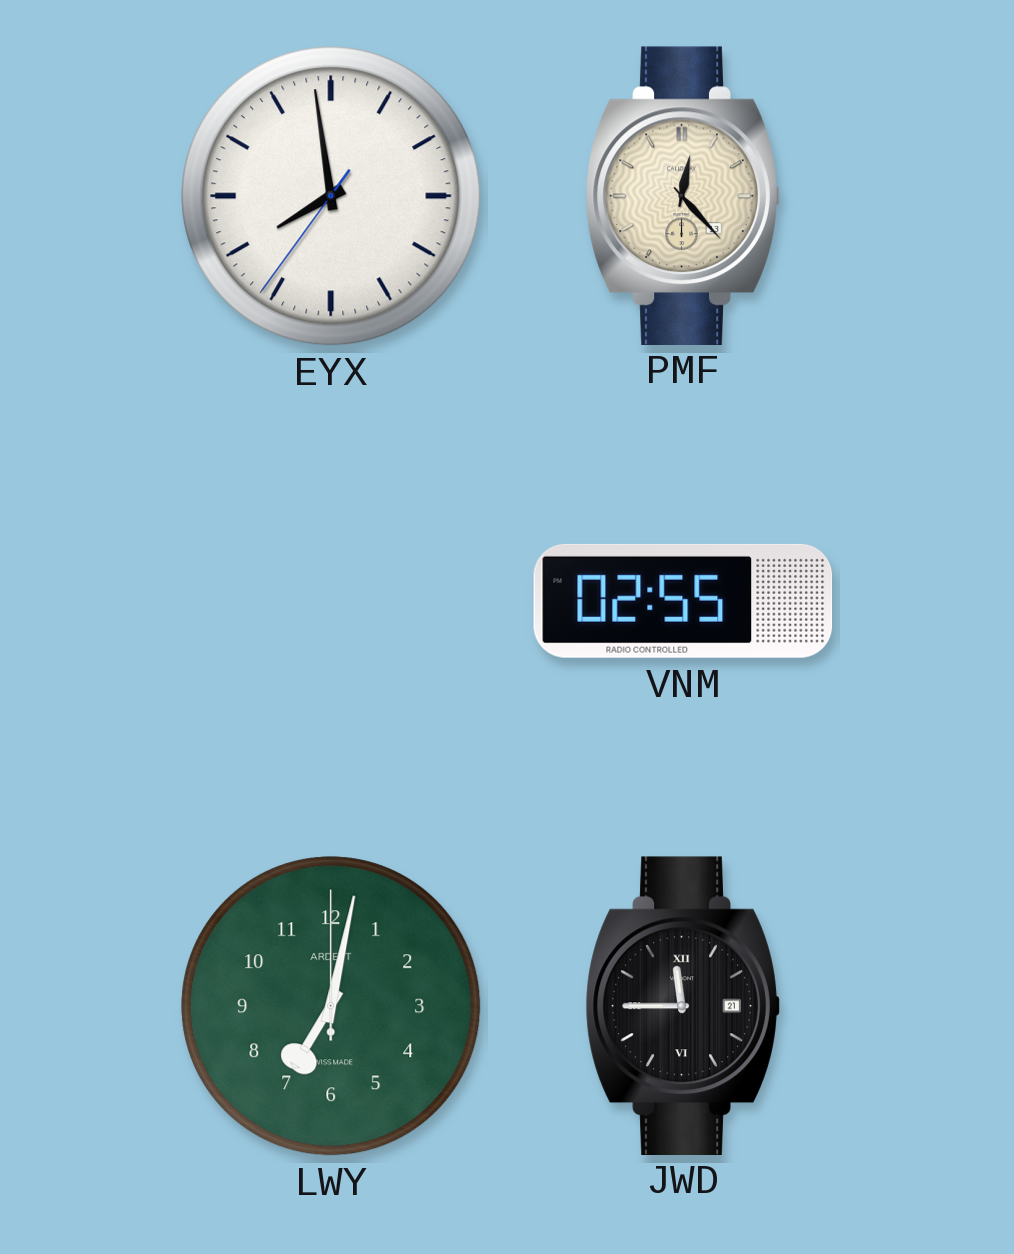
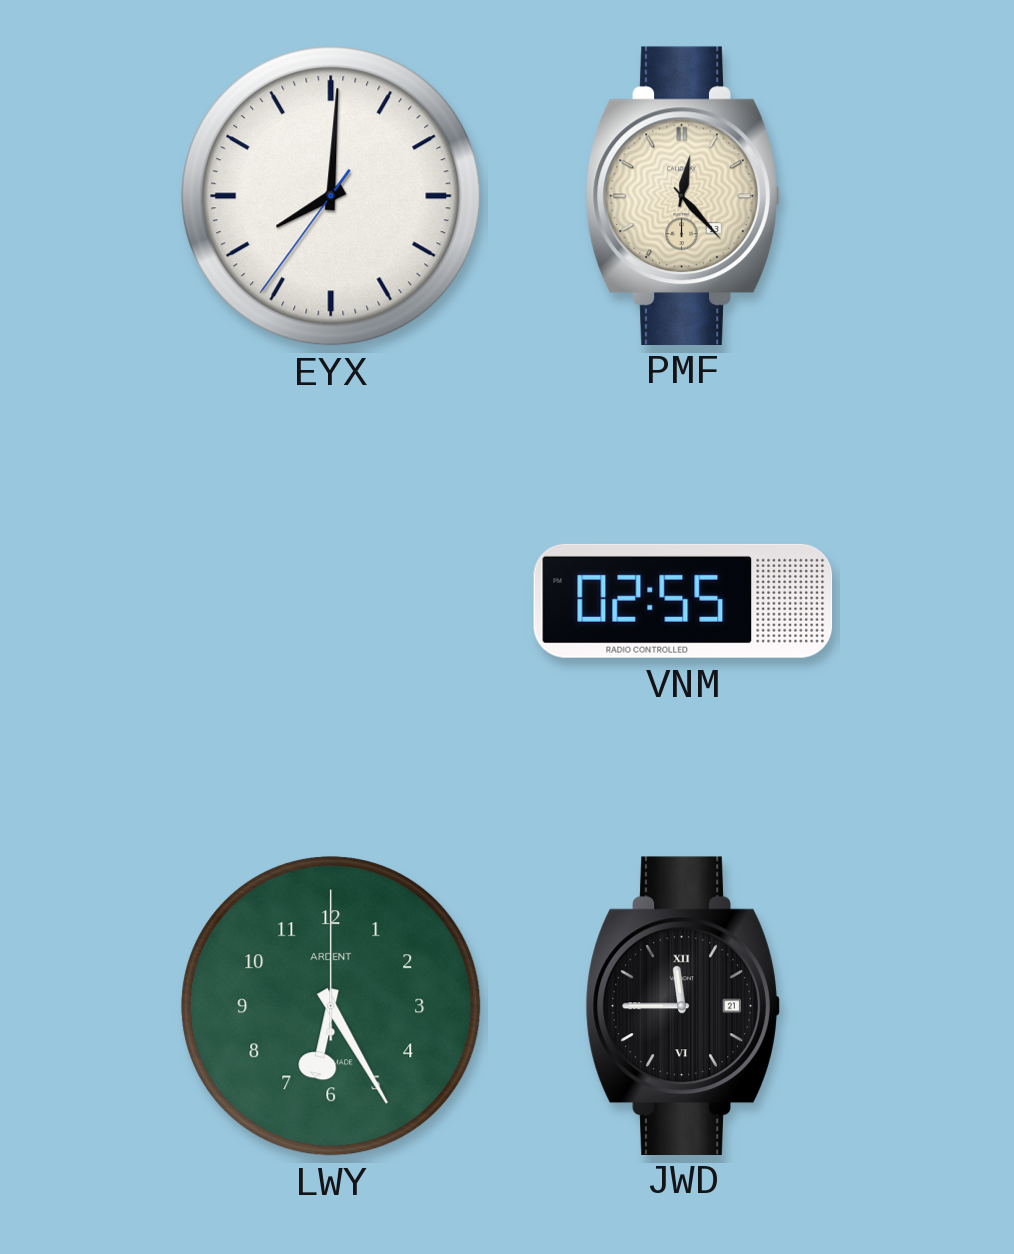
EYX: 7:58 -> 8:00 (331, 196)
LWY: 7:02 -> 6:25 (331, 1006)
